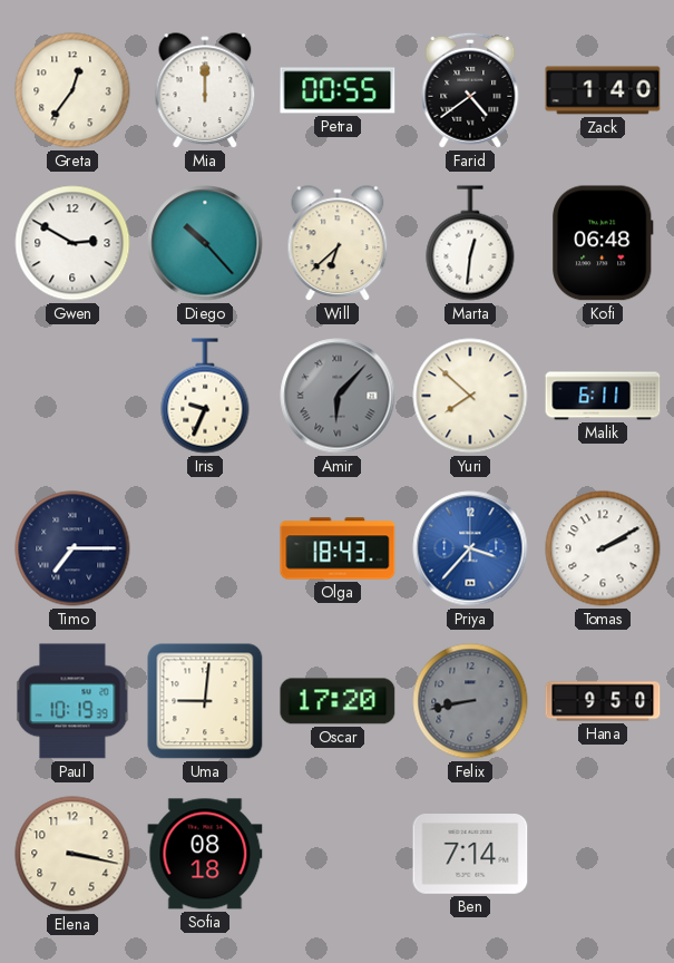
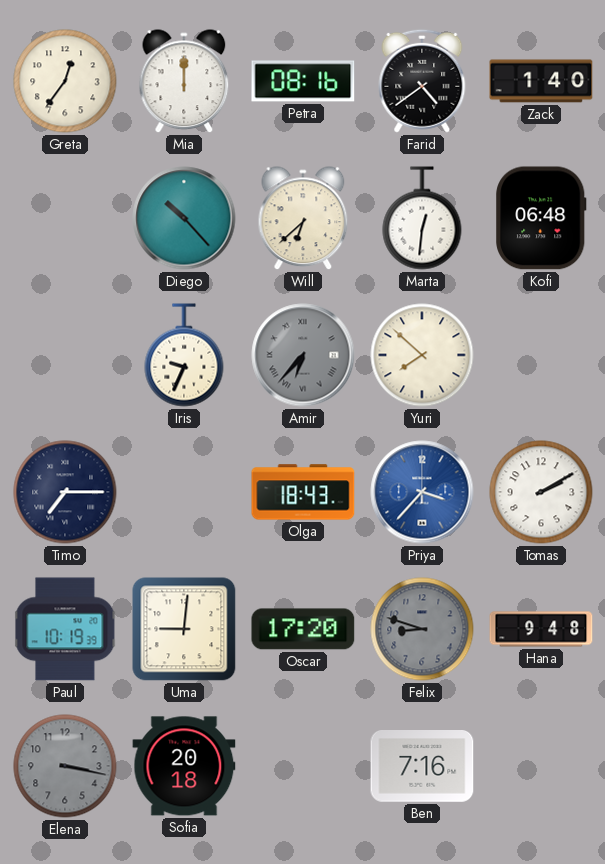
Petra: 00:55 -> 08:16 (303, 81)
Gwen: 2:50 -> none (72, 243)
Amir: 6:07 -> 6:37 (303, 355)
Malik: 6:11 -> none (603, 396)
Felix: 8:43 -> 8:48 (422, 629)
Hana: 9:50 -> 9:48 (541, 629)
Elena dial: cream -> grey (65, 766)
Sofia: 08:18 -> 20:18 (184, 766)
Ben: 7:14 -> 7:16 (422, 767)
